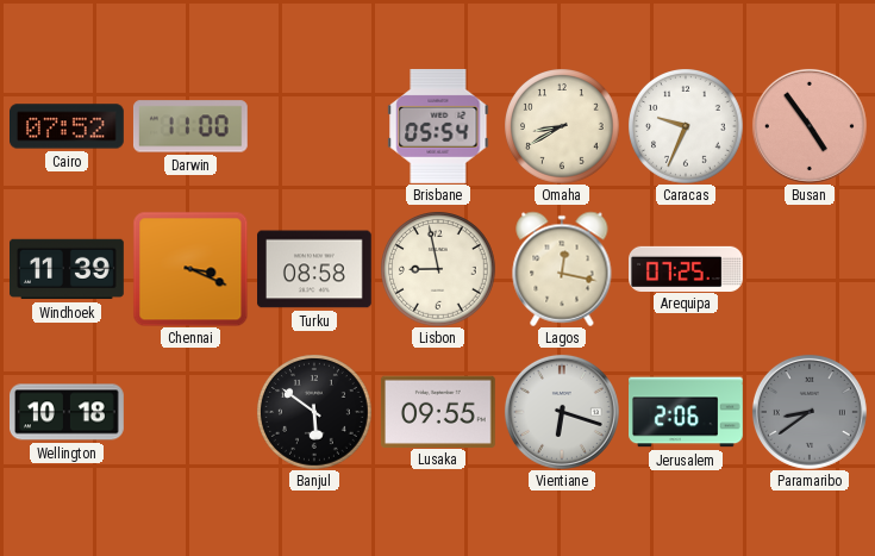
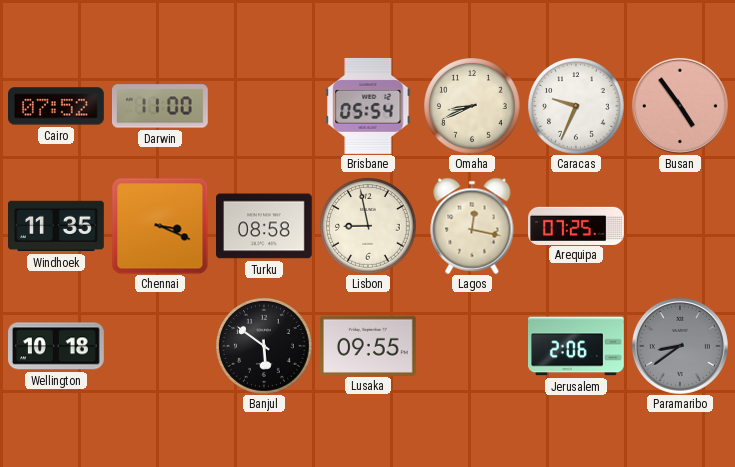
Omaha: 8:40 -> 8:41 (472, 106)
Windhoek: 11:39 -> 11:35 (57, 226)
Vientiane: 6:18 -> none (562, 412)
